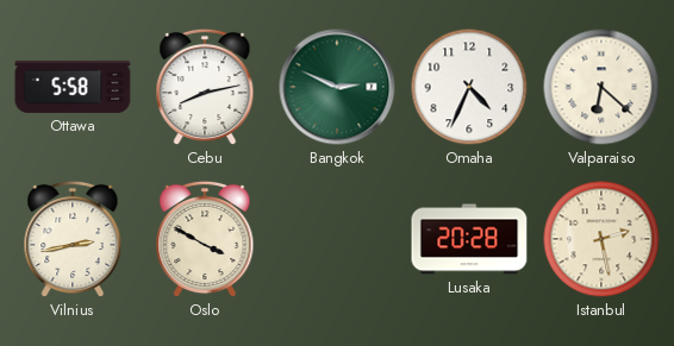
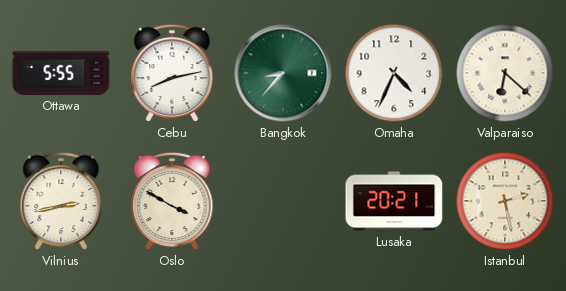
Ottawa: 5:58 -> 5:55 (61, 73)
Bangkok: 2:49 -> 8:37 (283, 73)
Lusaka: 20:28 -> 20:21 (394, 201)
